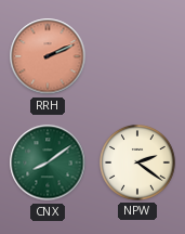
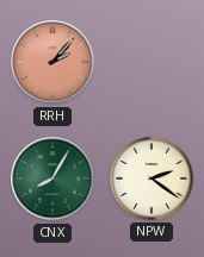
RRH: 2:11 -> 2:07 (52, 62)
CNX: 8:09 -> 8:05 (52, 178)
